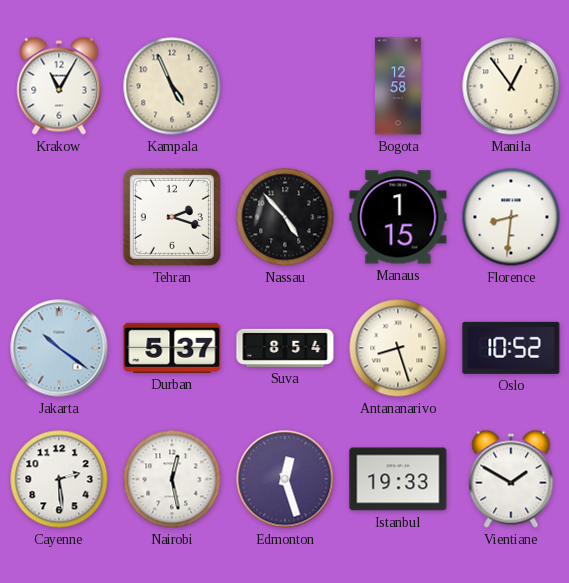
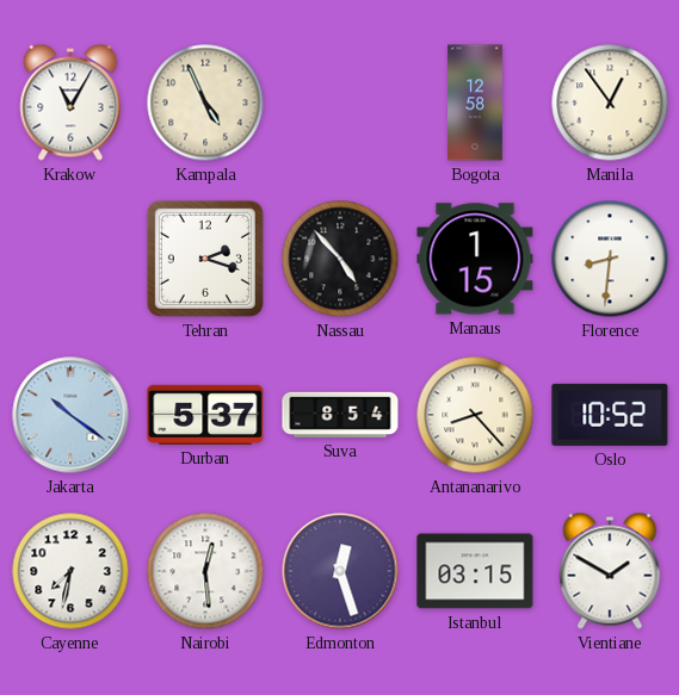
Antananarivo: 8:27 -> 8:23 (475, 415)
Cayenne: 2:29 -> 7:32 (70, 571)
Nairobi: 12:28 -> 12:29 (205, 571)
Istanbul: 19:33 -> 03:15 (475, 571)
